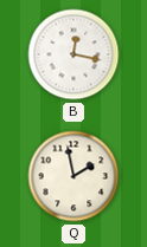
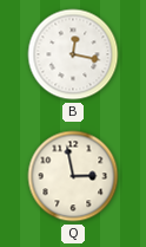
Q: 1:58 -> 2:58 (73, 176)
